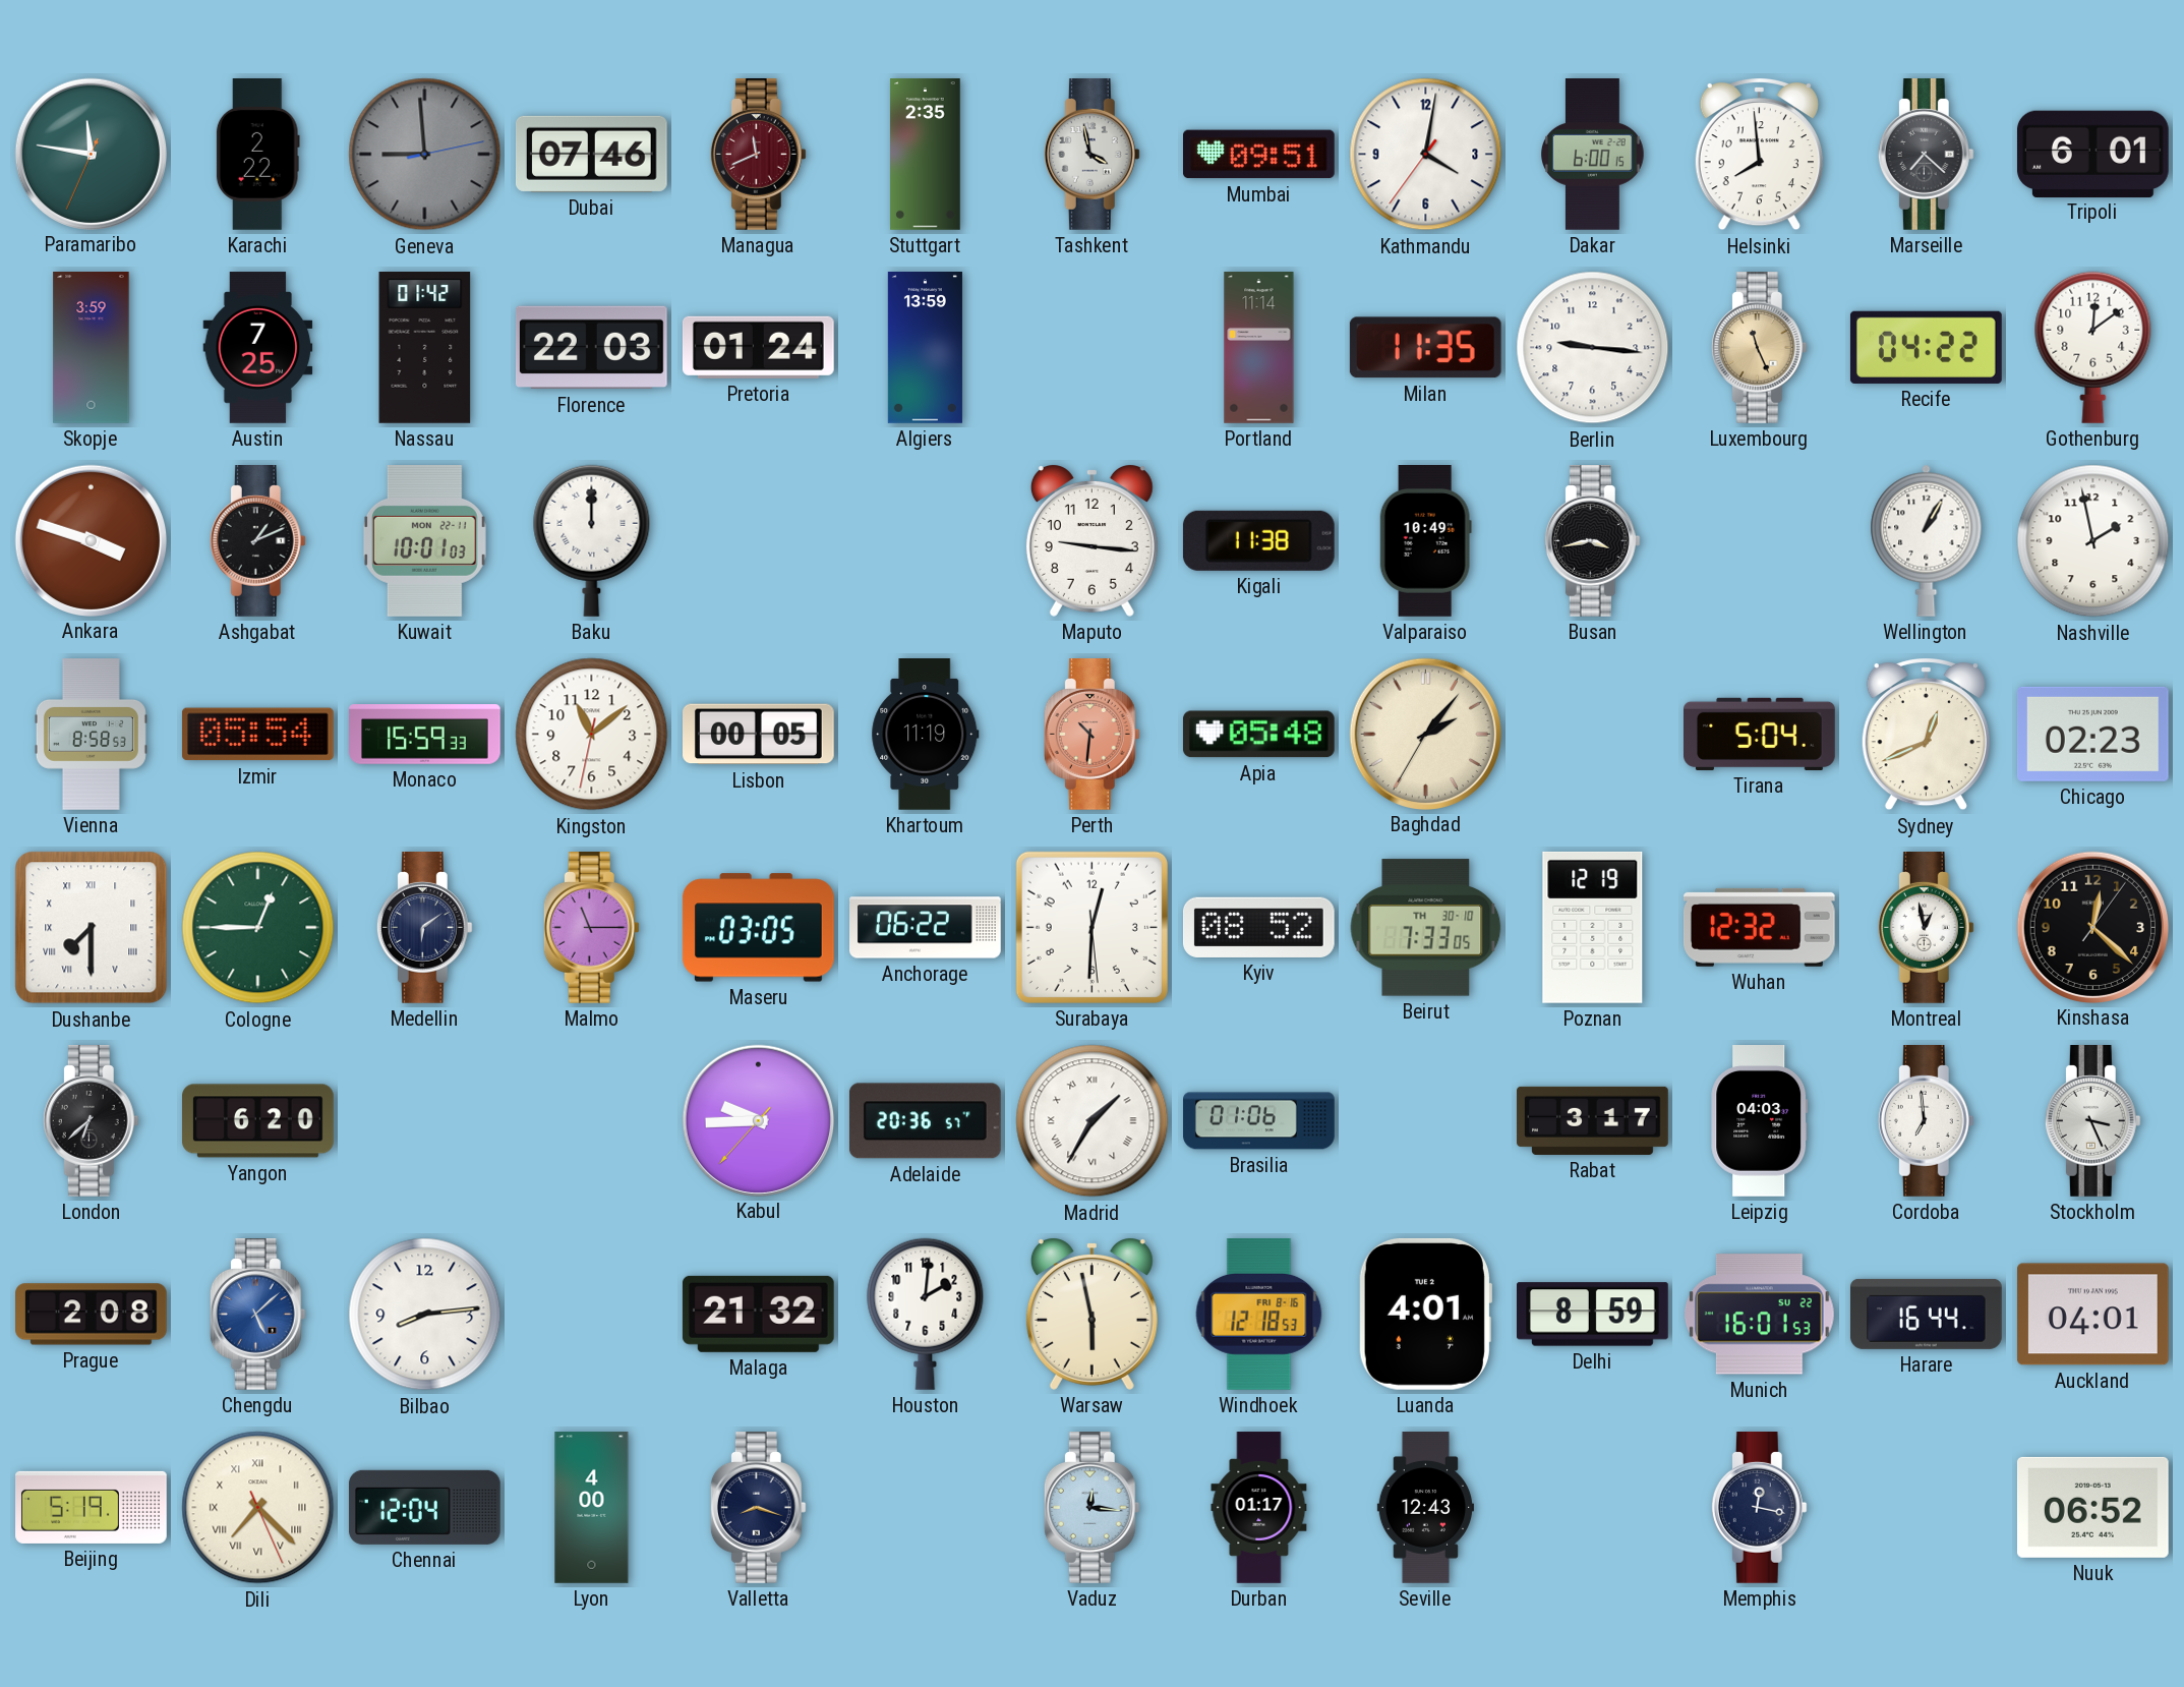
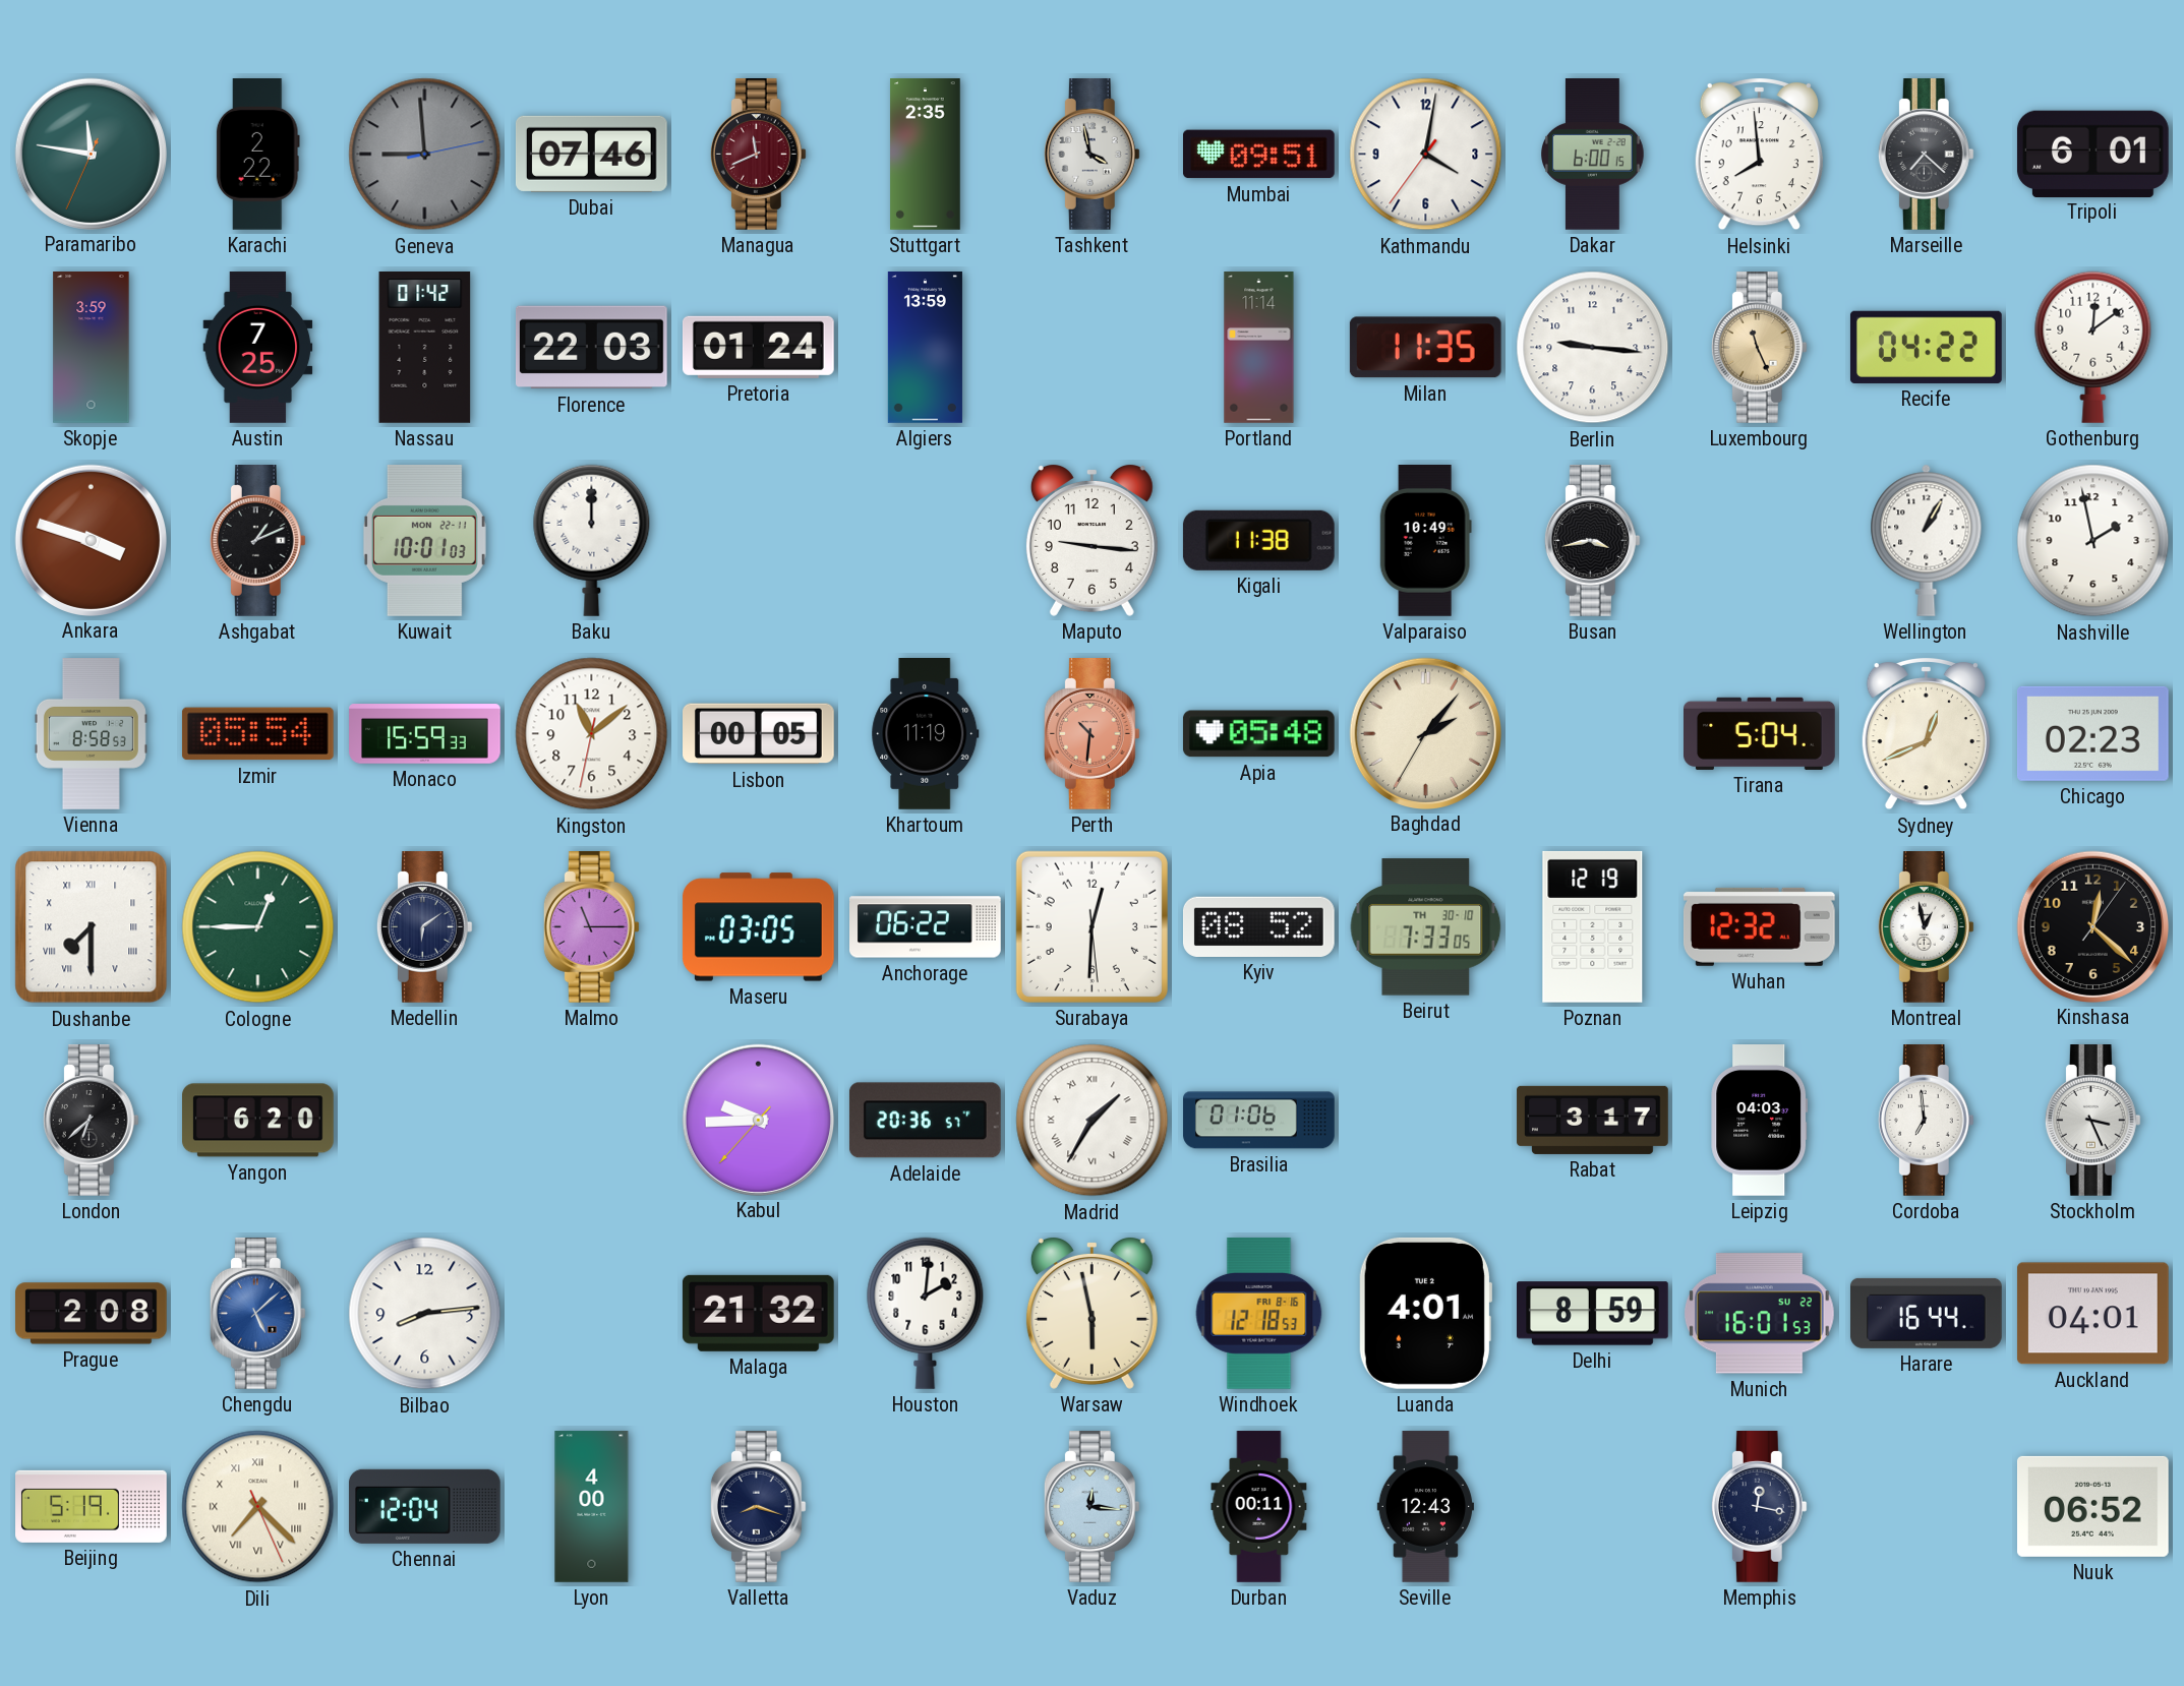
Durban: 01:17 -> 00:11 (1259, 1507)
